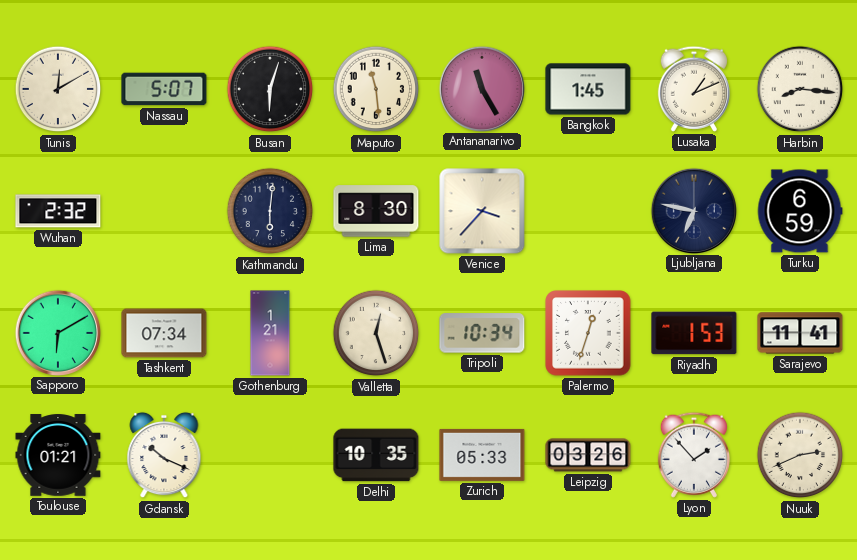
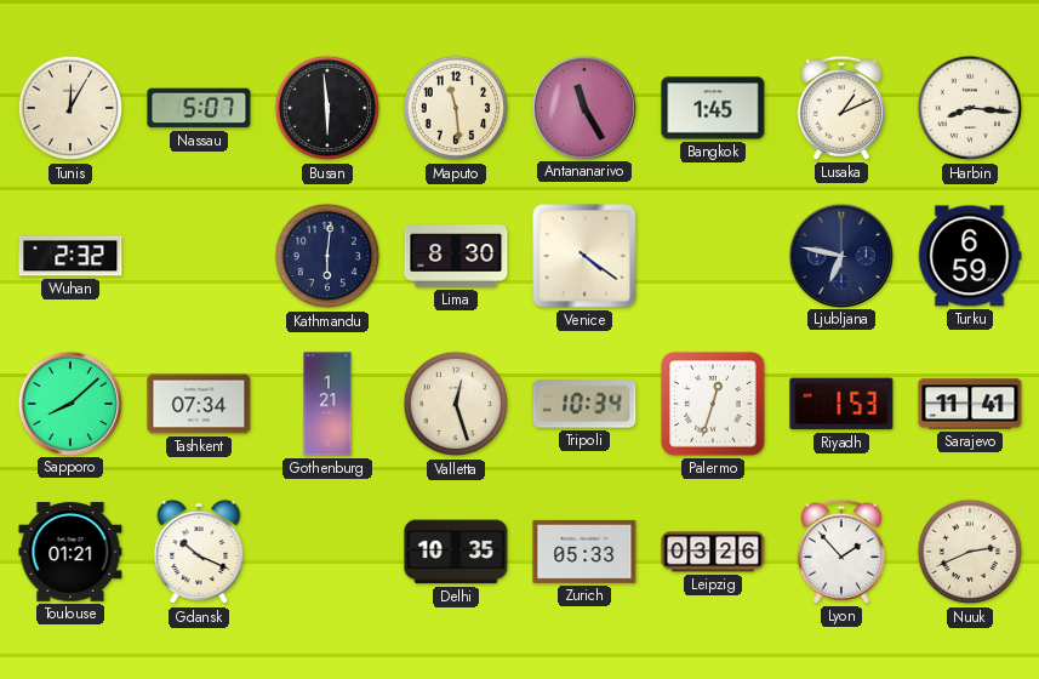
Tunis: 12:10 -> 12:05 (70, 108)
Busan: 6:03 -> 5:59 (327, 108)
Venice: 3:37 -> 4:21 (584, 256)
Sapporo: 6:10 -> 8:08 (69, 403)
